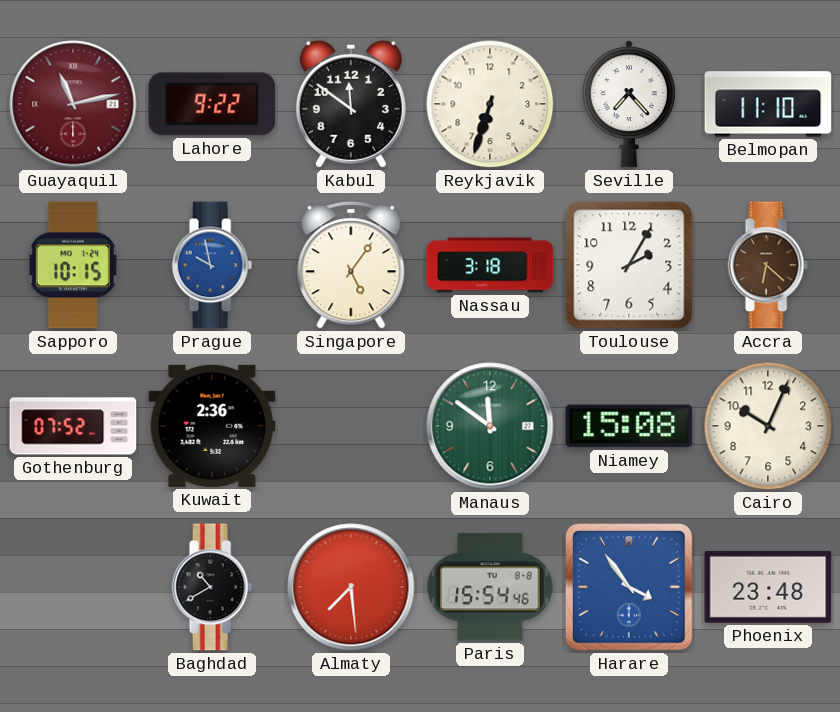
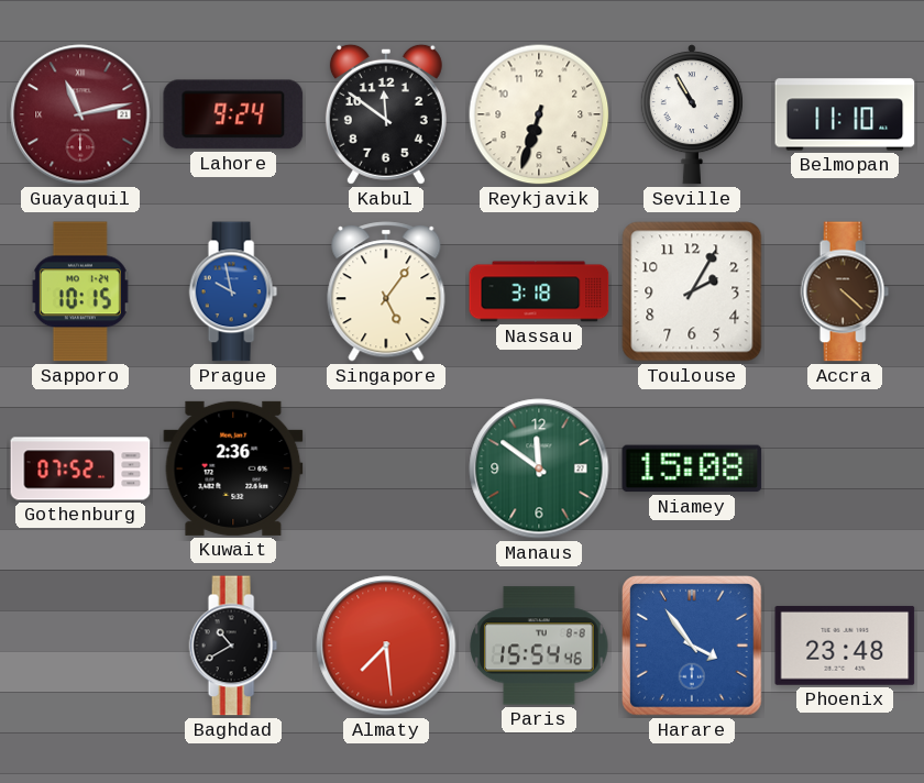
Lahore: 9:22 -> 9:24 (233, 114)
Seville: 7:23 -> 10:55 (692, 114)
Accra: 6:22 -> 4:22 (845, 291)
Cairo: 10:04 -> none (768, 426)
